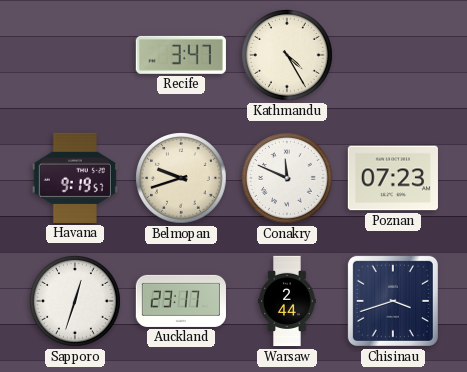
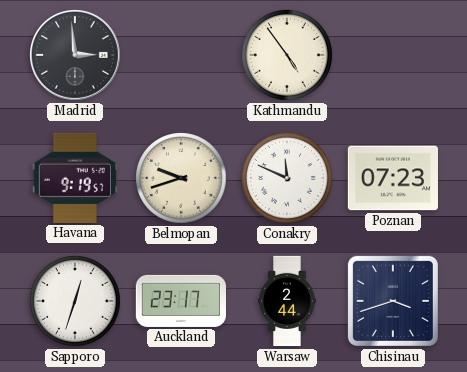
Madrid: none -> 2:59 (76, 56)
Recife: 3:47 -> none (181, 55)
Kathmandu: 4:25 -> 4:54 (288, 56)
